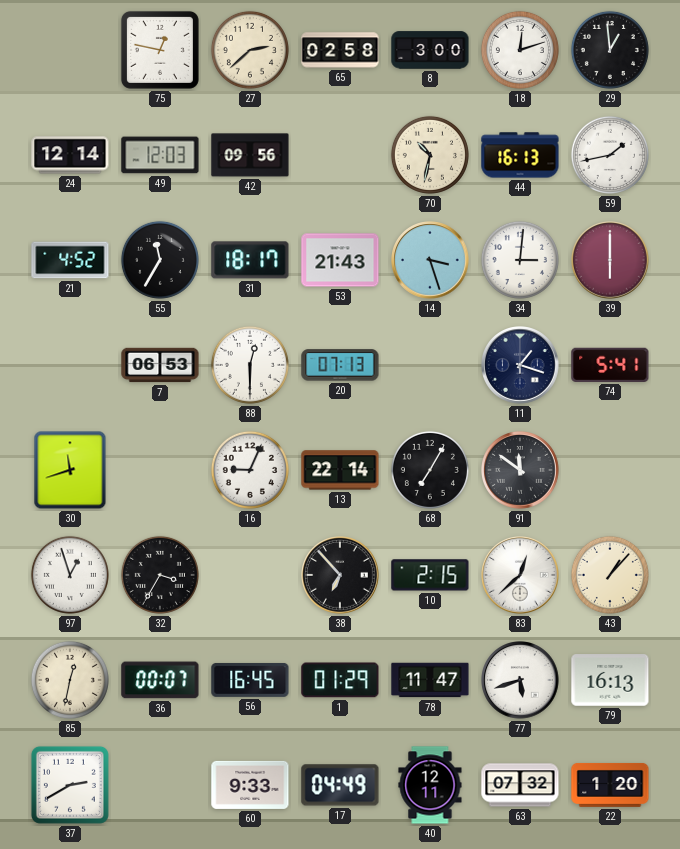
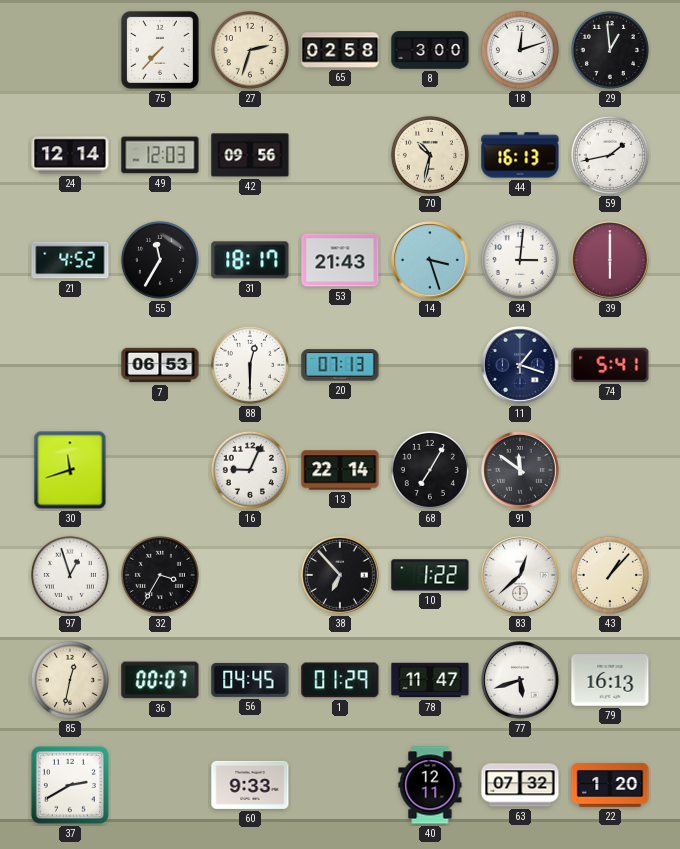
75: 12:47 -> 7:37 (160, 50)
27: 2:38 -> 2:33 (250, 50)
10: 2:15 -> 1:22 (430, 575)
56: 16:45 -> 04:45 (250, 680)
17: 04:49 -> none (340, 785)
